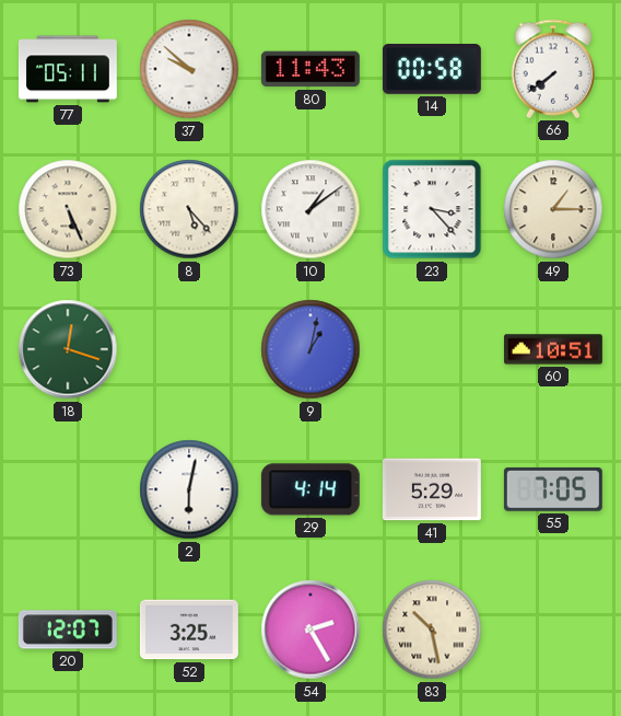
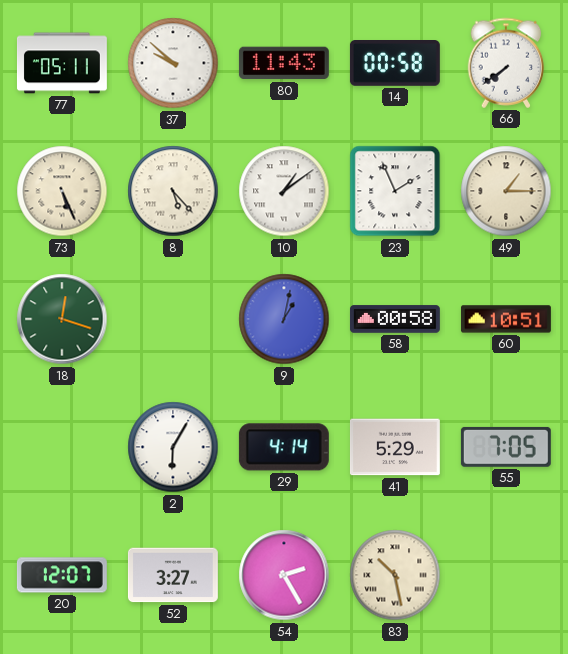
23: 3:23 -> 1:56 (395, 191)
58: none -> 00:58 (395, 319)
2: 6:02 -> 6:05 (173, 447)
52: 3:25 -> 3:27 (173, 575)
